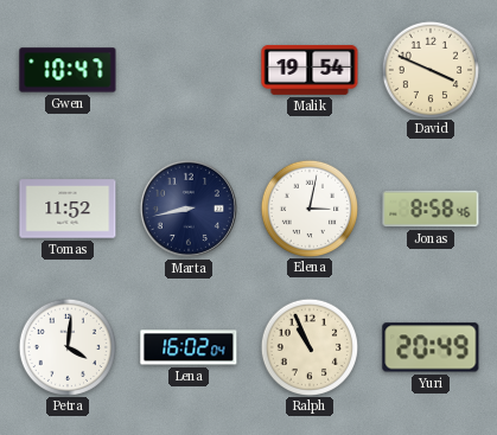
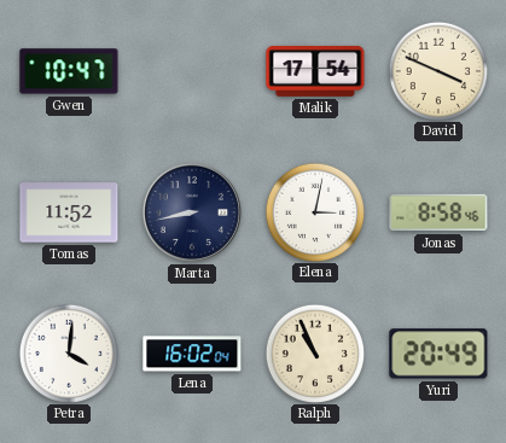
Malik: 19:54 -> 17:54 (315, 71)
